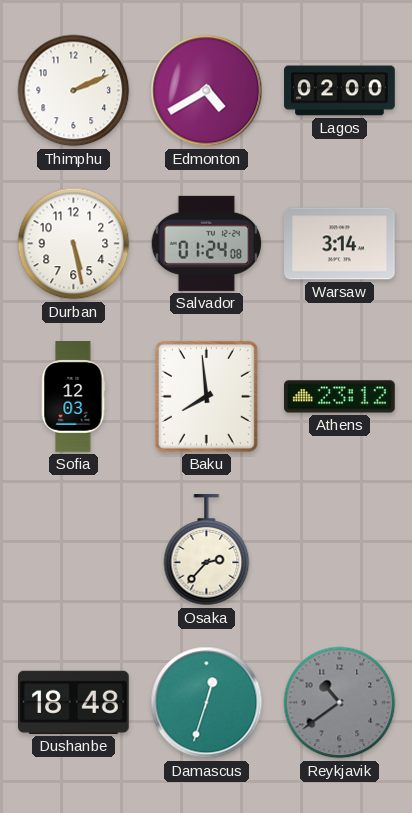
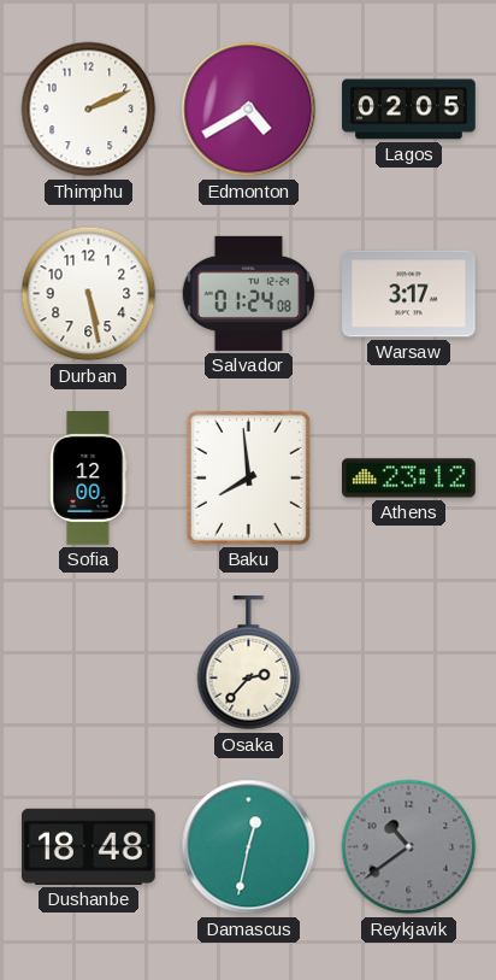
Lagos: 02:00 -> 02:05 (409, 110)
Warsaw: 3:14 -> 3:17 (409, 294)
Sofia: 12:03 -> 12:00 (89, 479)
Damascus: 12:33 -> 12:32 (249, 847)
